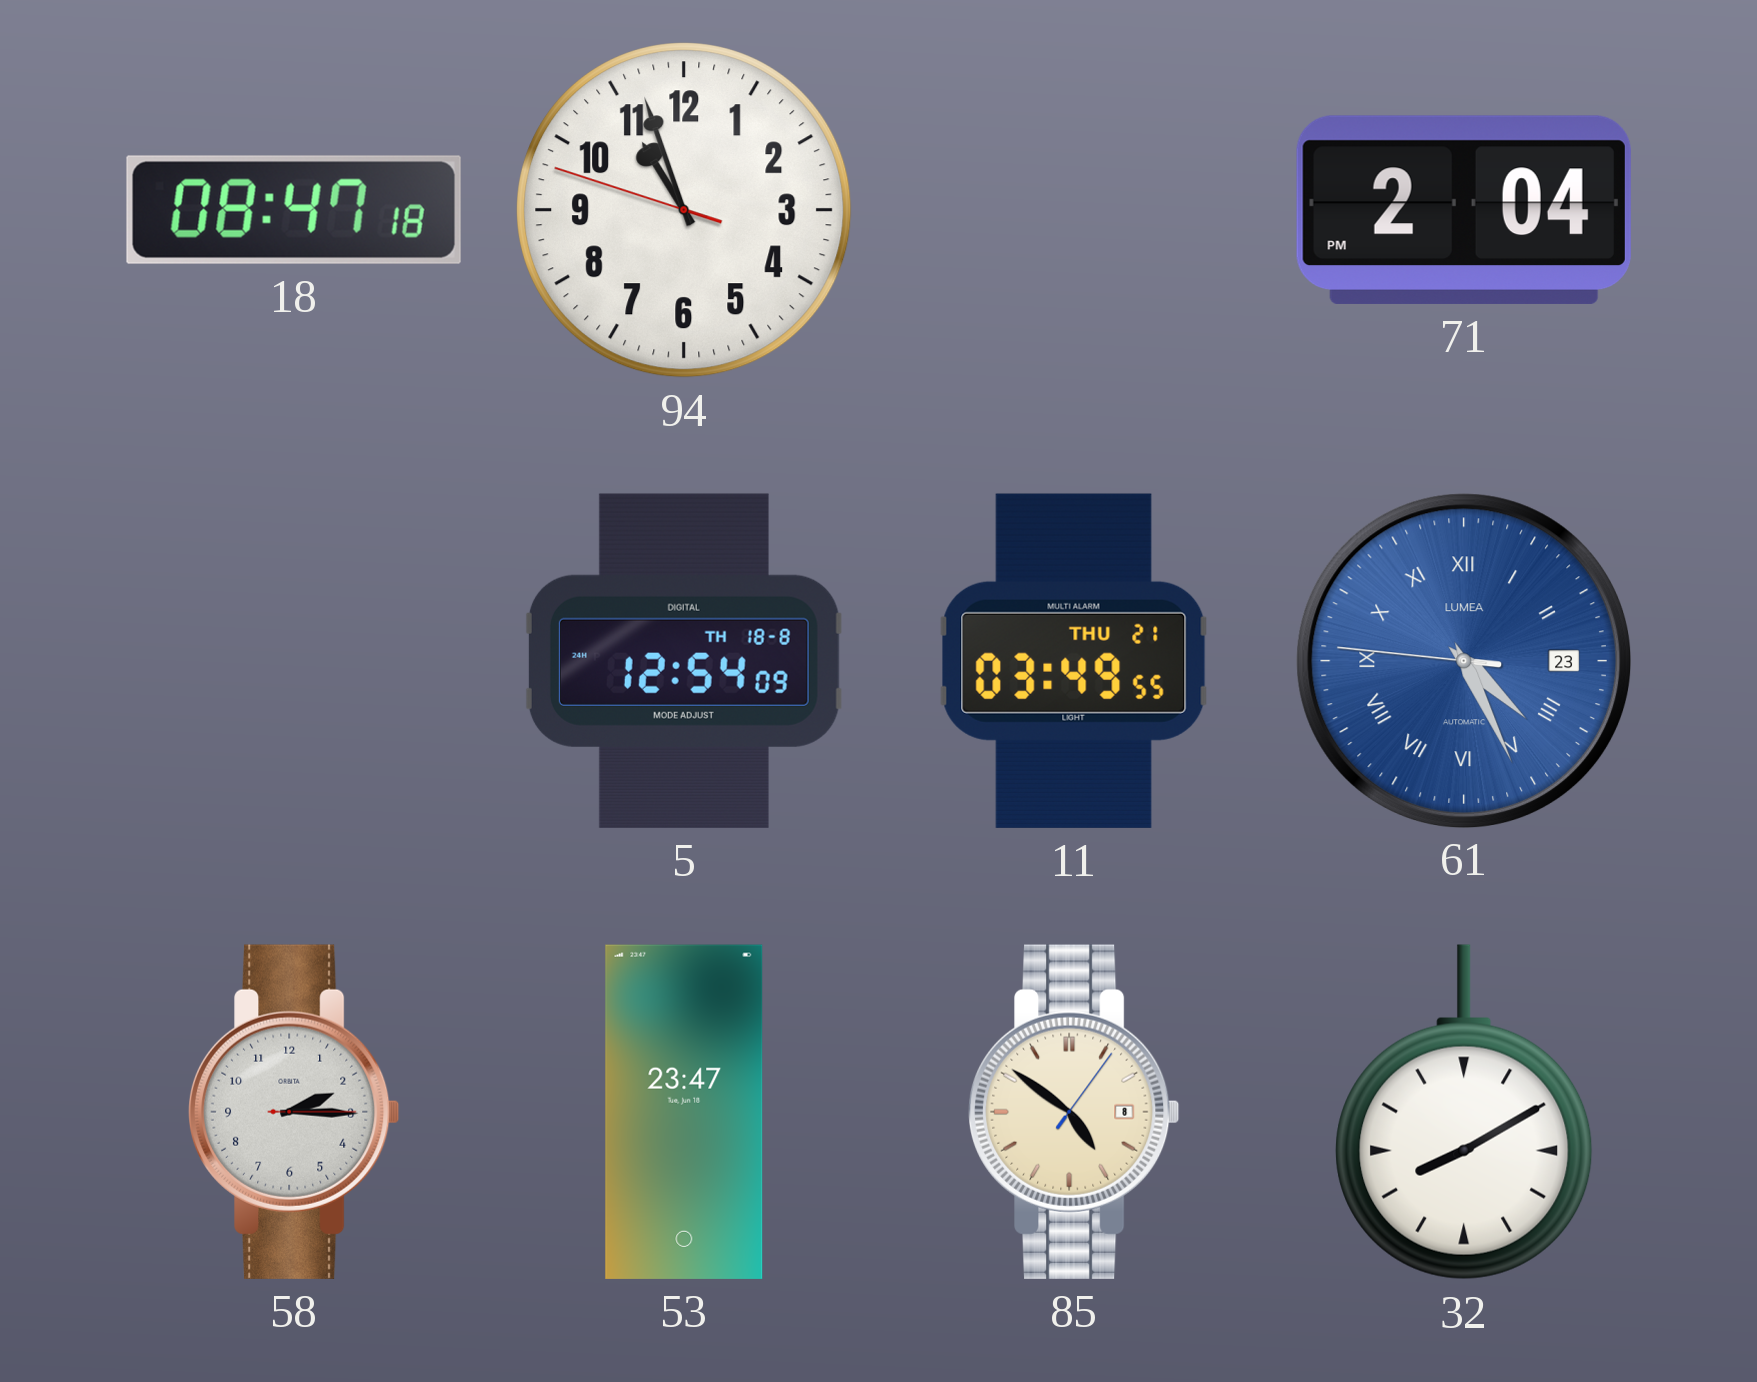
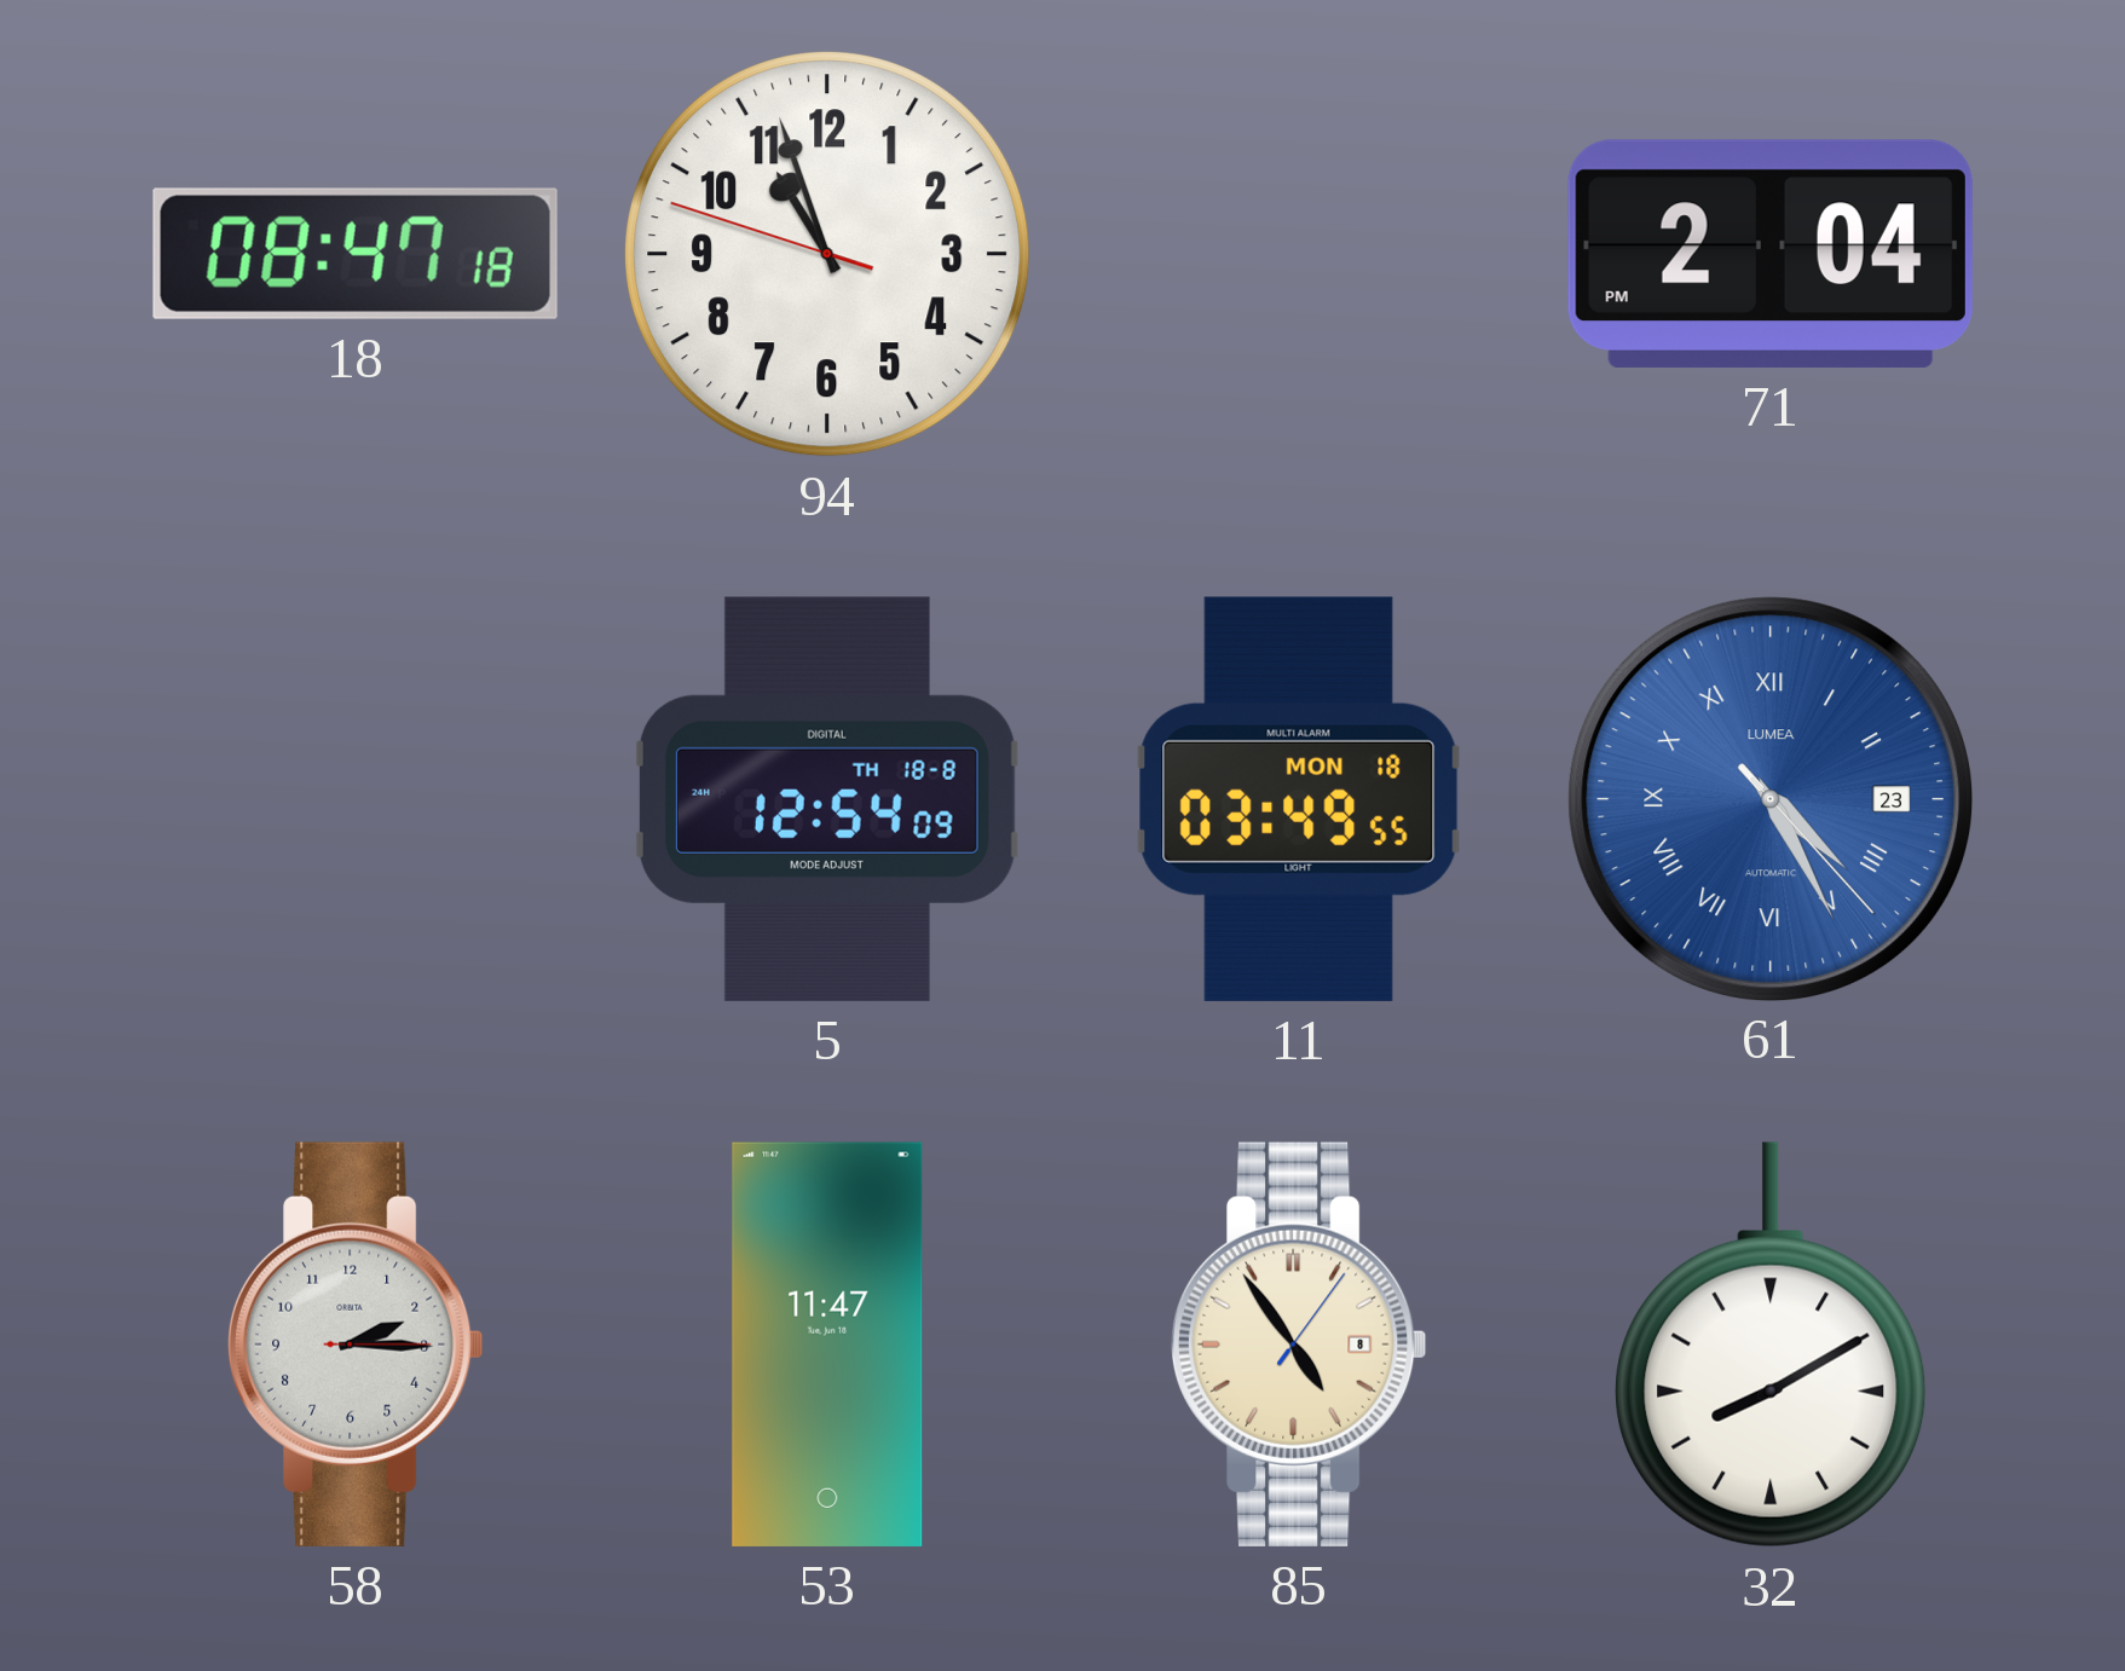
11 date: THU 21 -> MON 18 (1299, 799)
61: 4:25:46 -> 4:25:23 (1769, 798)
53: 23:47 -> 11:47 (827, 1345)
85: 4:51 -> 4:54 (1300, 1345)
